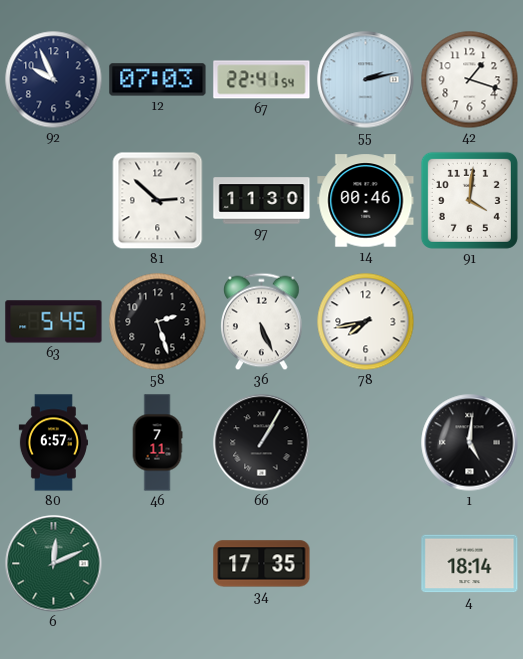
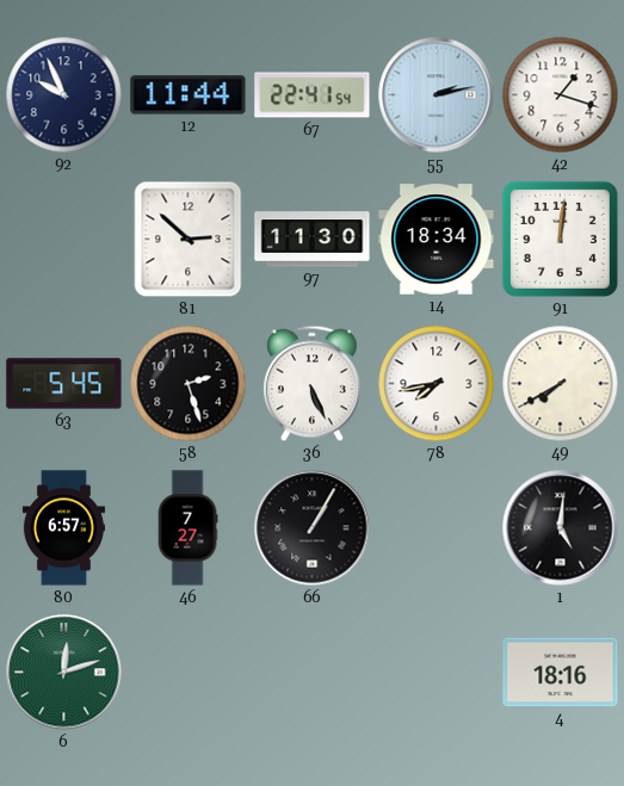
12: 07:03 -> 11:44 (189, 95)
14: 00:46 -> 18:34 (437, 240)
91: 4:01 -> 12:01 (560, 239)
49: none -> 7:40 (561, 384)
46: 7:11 -> 7:27 (187, 528)
6: 12:11 -> 12:12 (64, 673)
34: 17:35 -> none (262, 564)
4: 18:14 -> 18:16 (561, 673)
